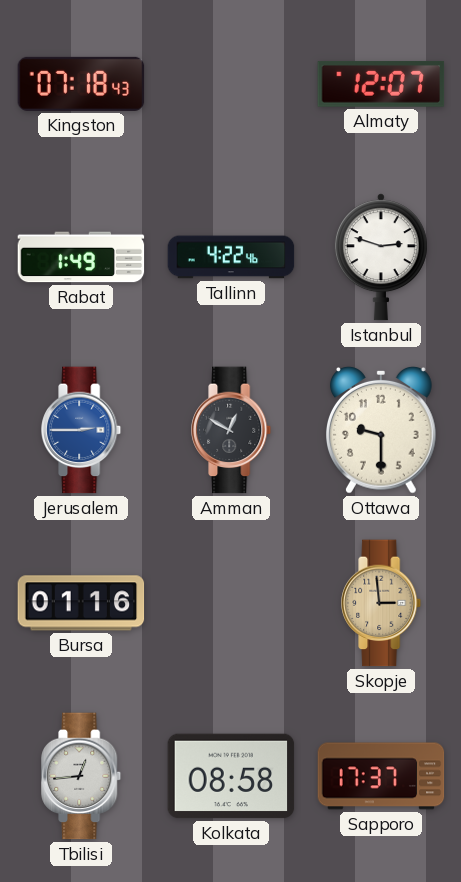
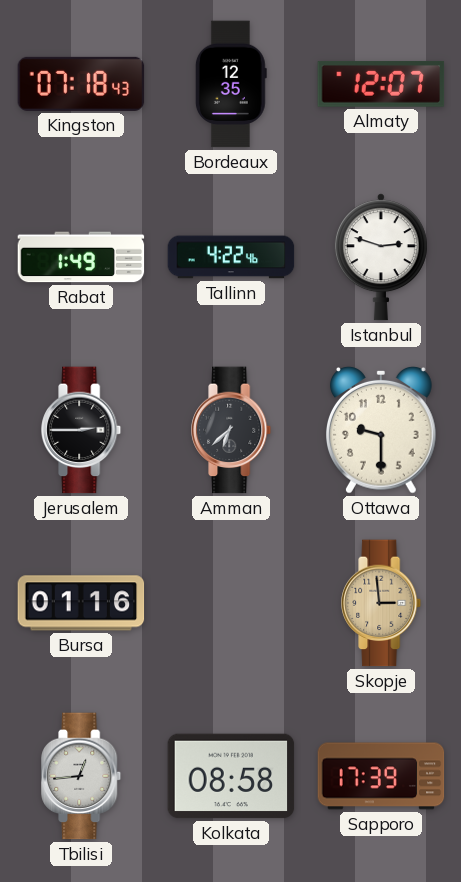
Bordeaux: none -> 12:35 (231, 84)
Jerusalem dial: blue -> black (82, 430)
Amman: 12:50 -> 6:38 (232, 430)
Sapporo: 17:37 -> 17:39 (381, 776)
